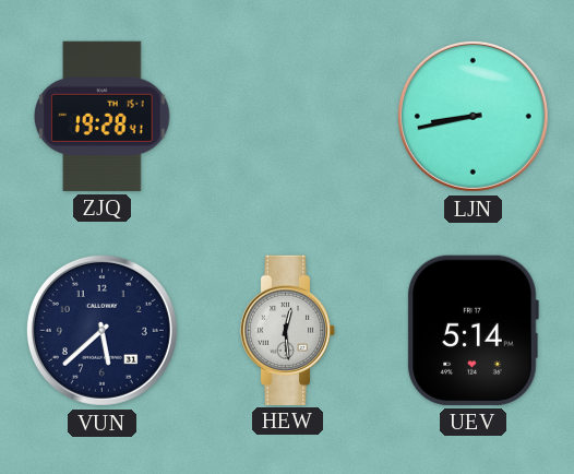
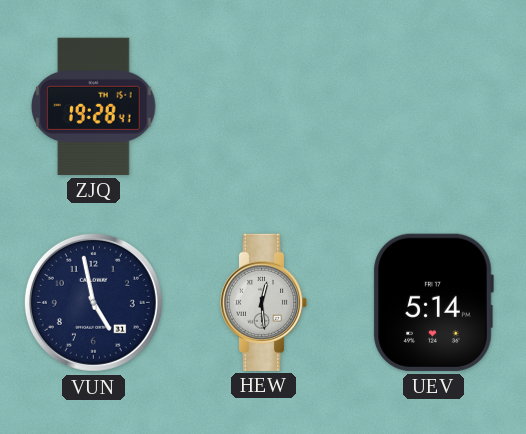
LJN: 8:43 -> none (473, 116)
VUN: 5:38 -> 4:58 (93, 302)
